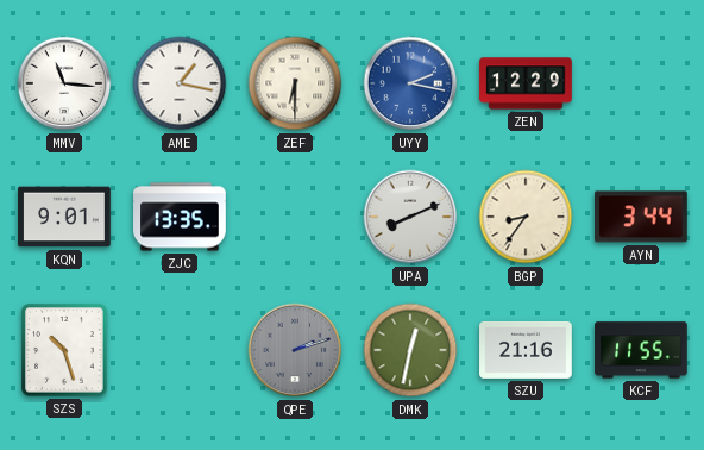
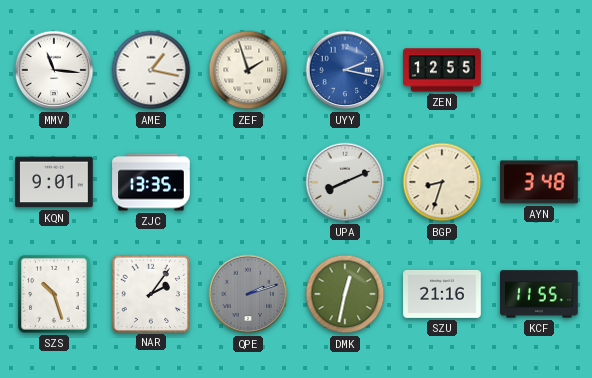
ZEF: 6:30 -> 1:57 (248, 70)
ZEN: 12:29 -> 12:55 (442, 70)
BGP: 8:36 -> 8:33 (442, 182)
AYN: 3:44 -> 3:48 (540, 182)
NAR: none -> 2:06 (150, 293)
